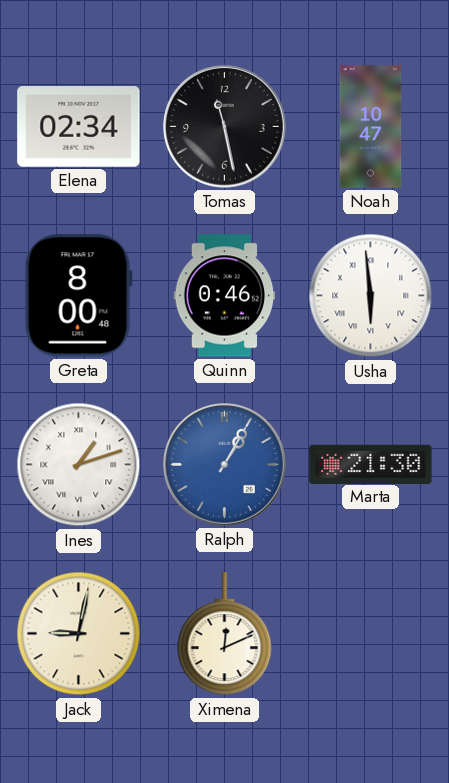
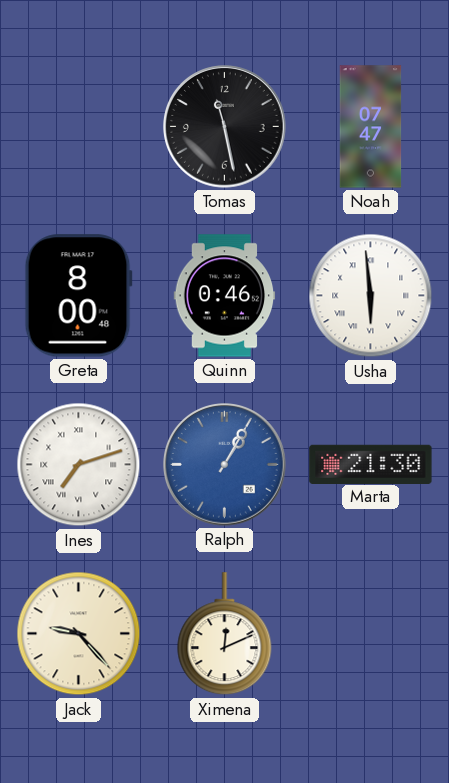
Elena: 02:34 -> none (79, 127)
Noah: 10:47 -> 07:47 (371, 127)
Ines: 1:12 -> 7:12 (79, 465)
Jack: 9:02 -> 9:23 (79, 634)
